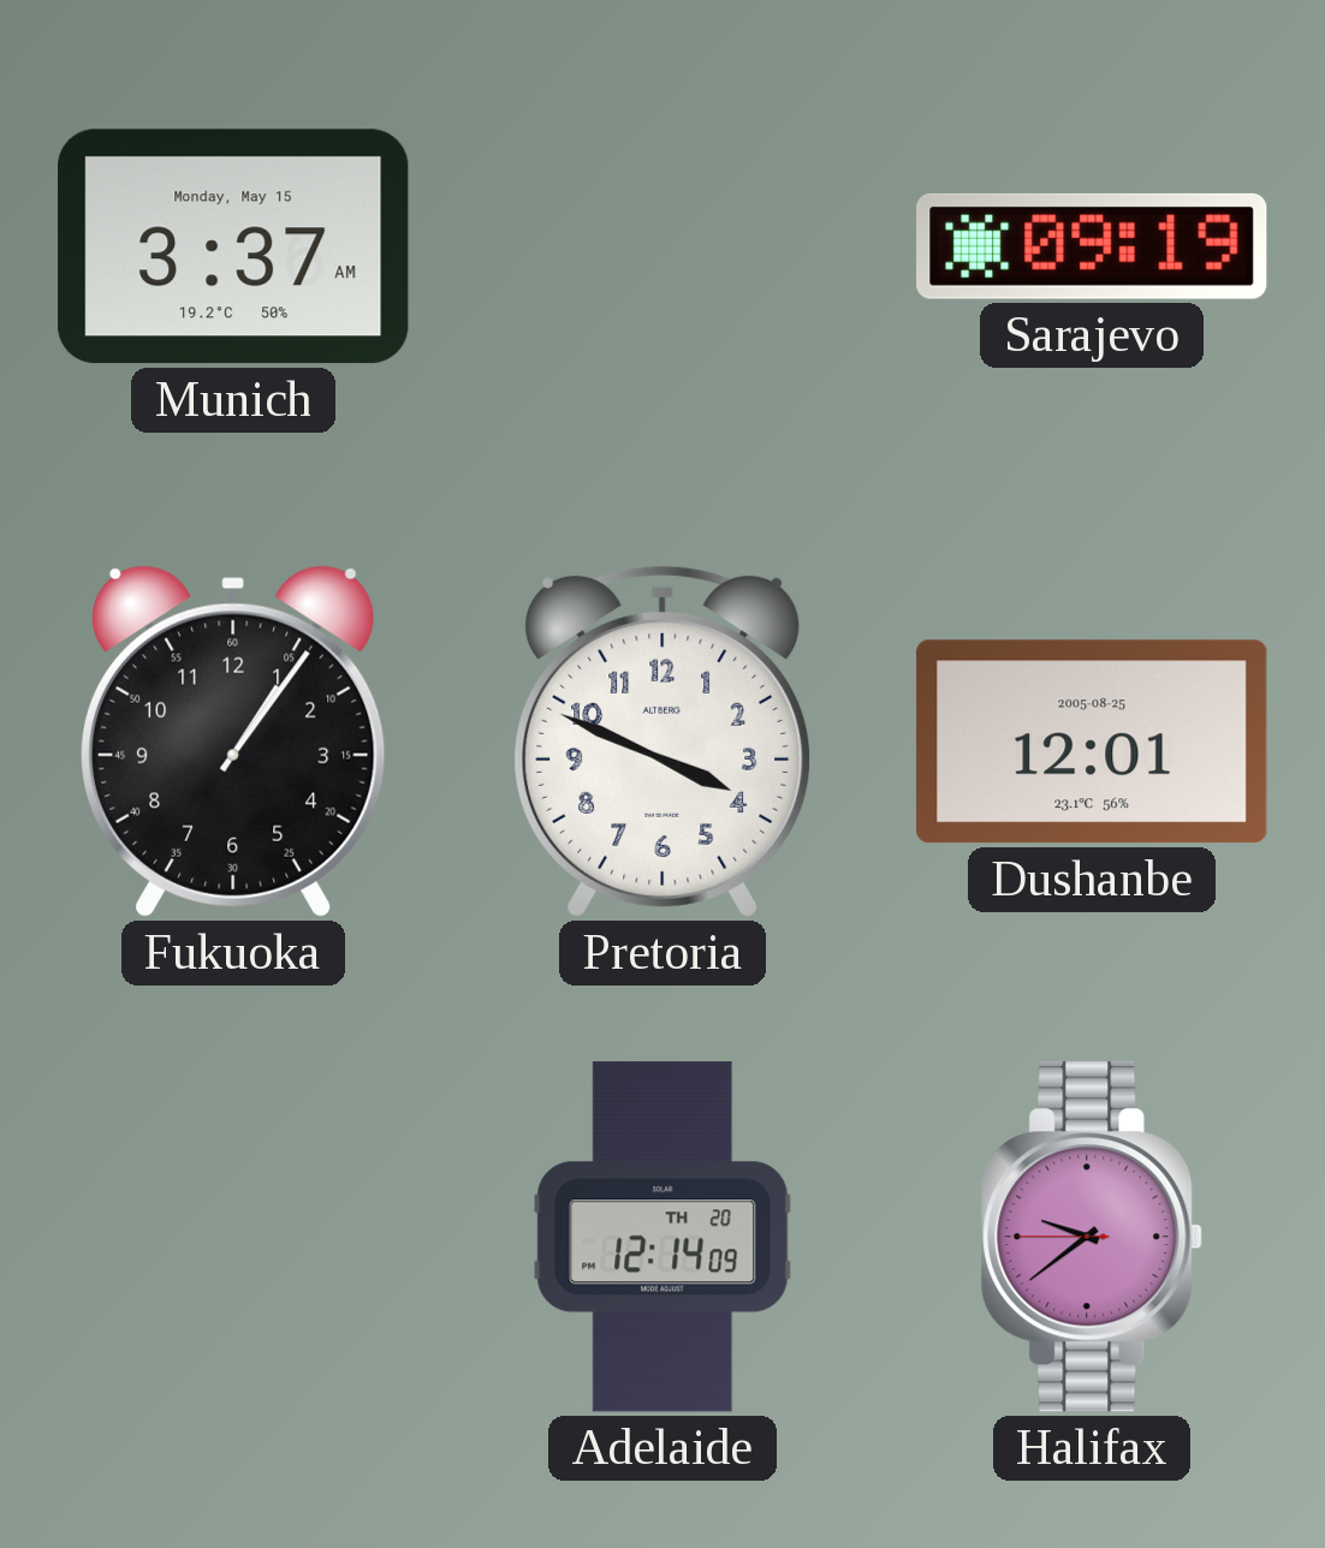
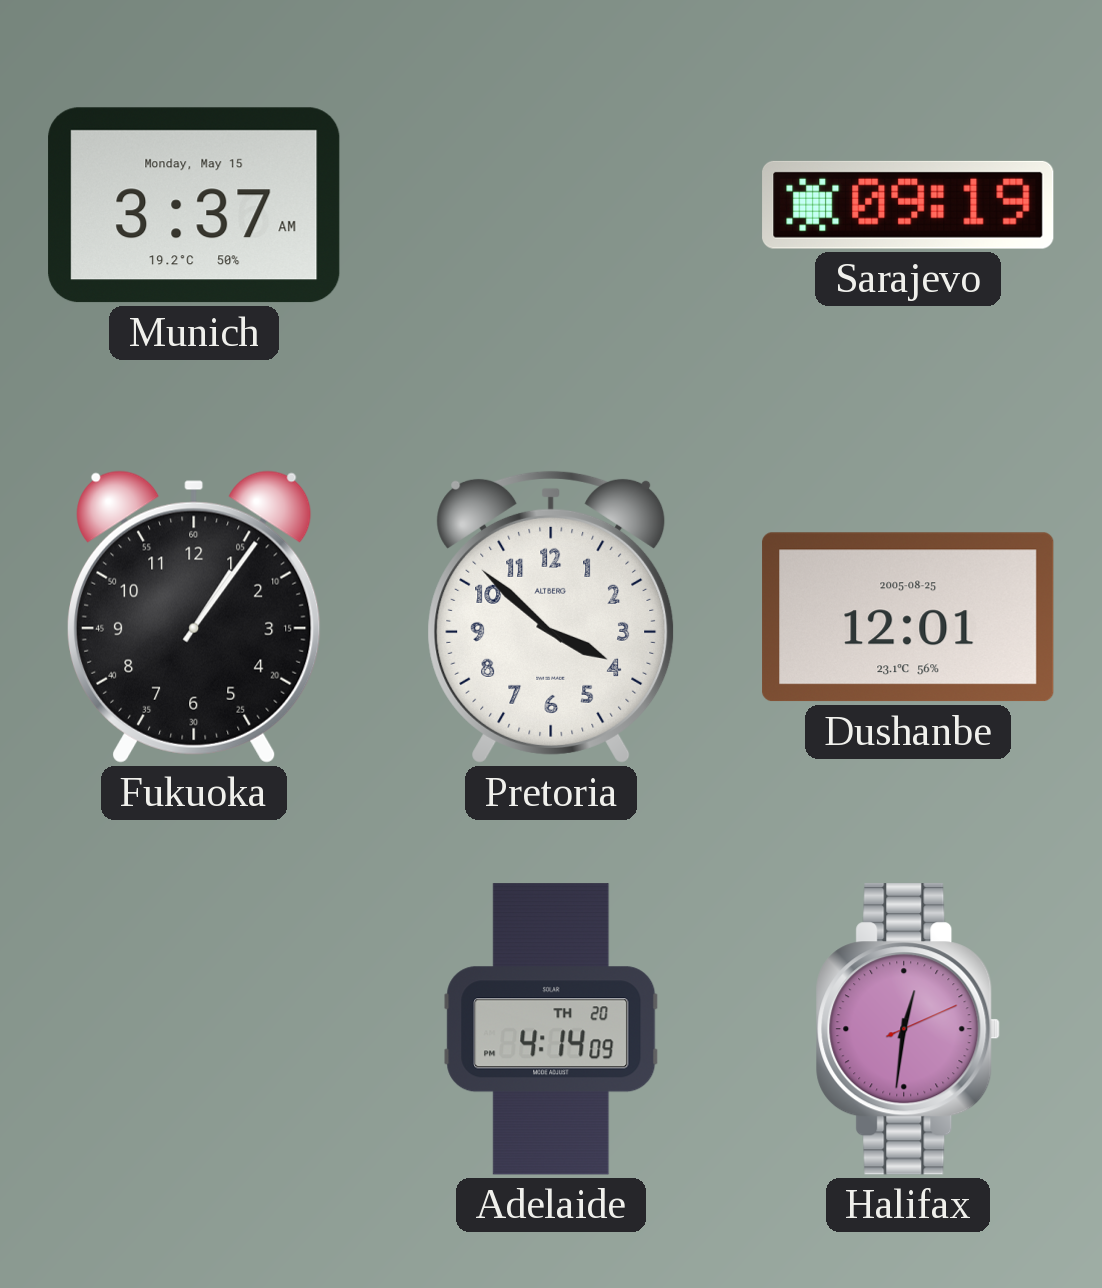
Pretoria: 3:49 -> 3:52 (551, 617)
Adelaide: 12:14 -> 4:14 (551, 1029)
Halifax: 9:38 -> 12:31 (908, 1029)
